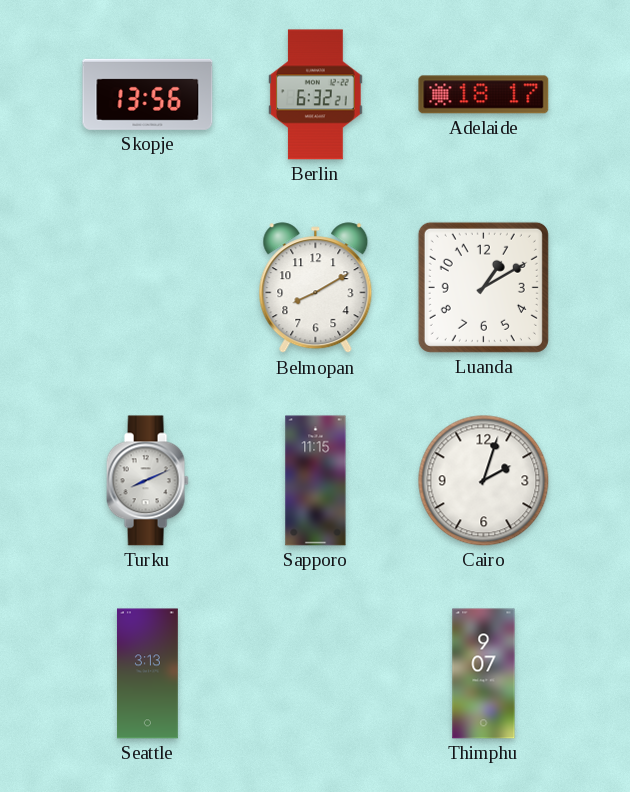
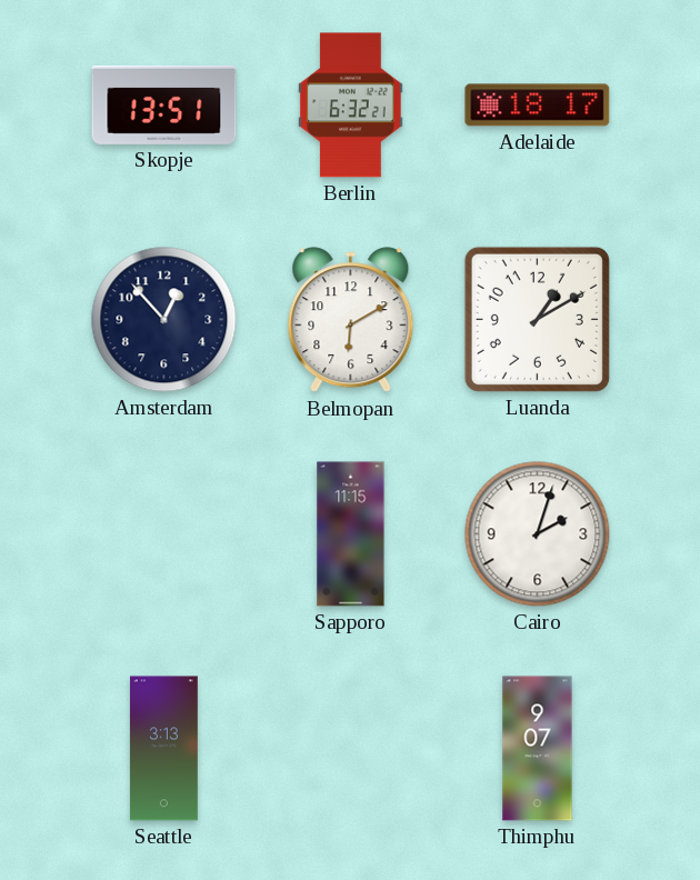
Skopje: 13:56 -> 13:51 (164, 104)
Amsterdam: none -> 12:53 (164, 320)
Belmopan: 8:10 -> 6:10 (351, 320)
Turku: 8:11 -> none (147, 481)
